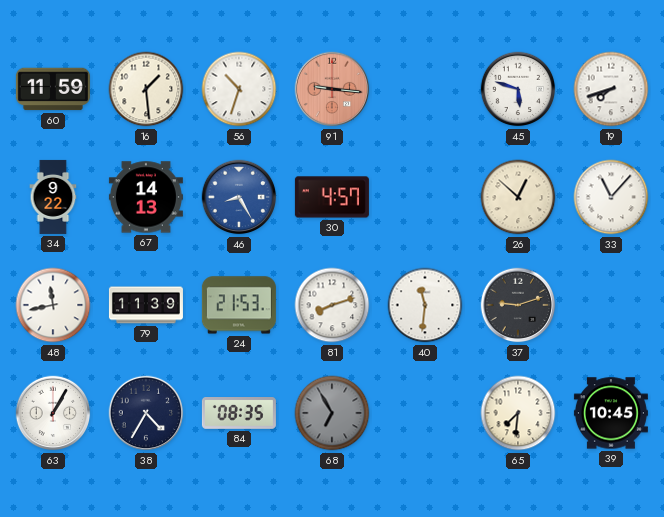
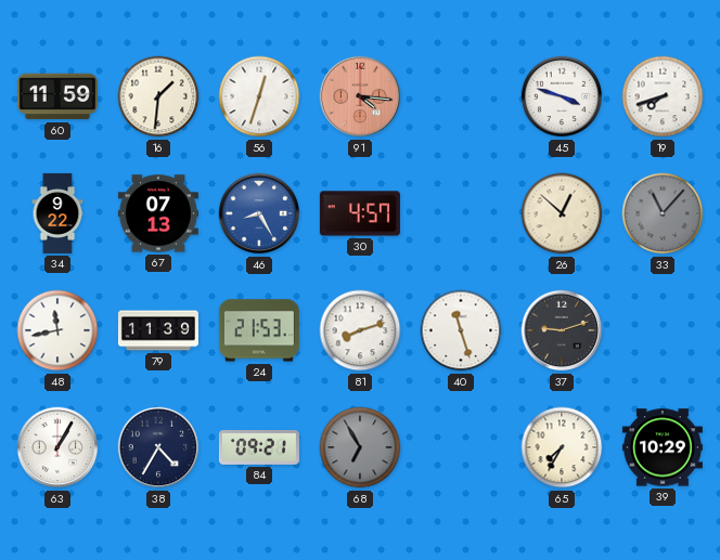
16: 1:29 -> 1:31 (158, 96)
56: 10:33 -> 12:33 (259, 96)
91: 9:16 -> 4:16 (360, 96)
45: 5:48 -> 3:48 (562, 96)
67: 14:13 -> 07:13 (158, 213)
33 dial: white -> grey (663, 213)
40: 11:31 -> 11:27 (461, 330)
84: 08:35 -> 09:21 (259, 448)
65: 7:31 -> 7:35 (562, 447)
39: 10:45 -> 10:29 (663, 447)
